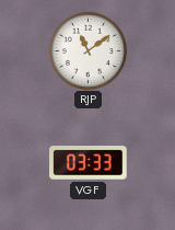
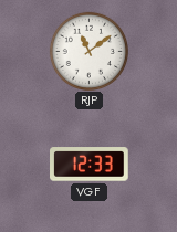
VGF: 03:33 -> 12:33 (90, 165)
